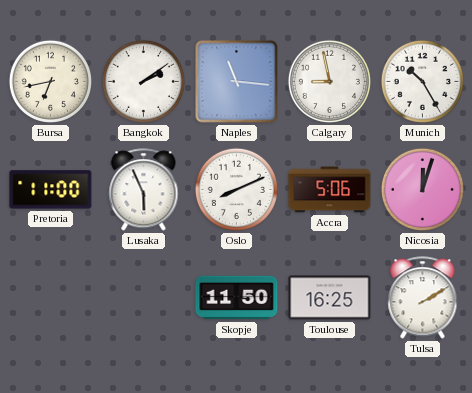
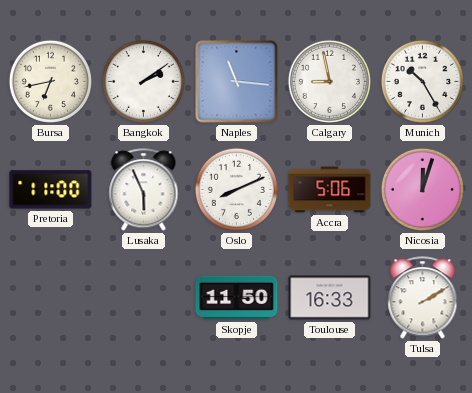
Toulouse: 16:25 -> 16:33 (330, 298)
